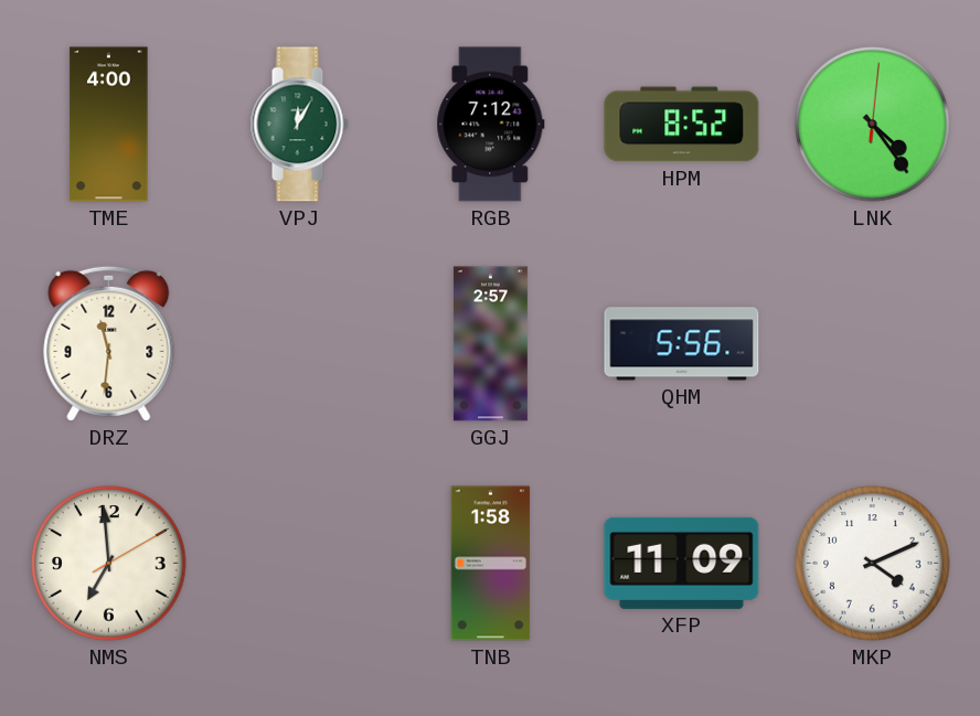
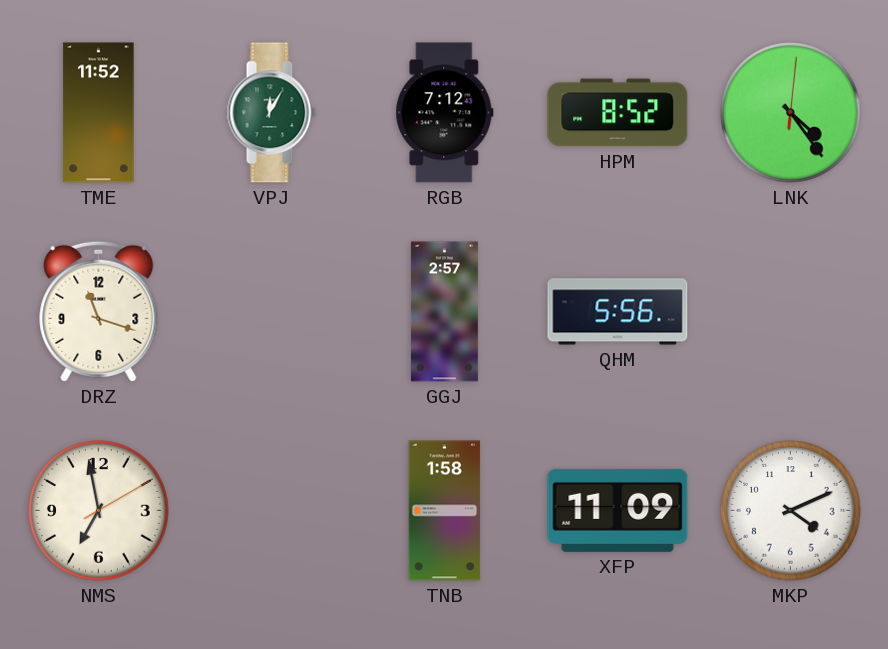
TME: 4:00 -> 11:52 (99, 113)
DRZ: 11:31 -> 11:18 (99, 311)
NMS: 6:59 -> 6:58 (99, 511)
